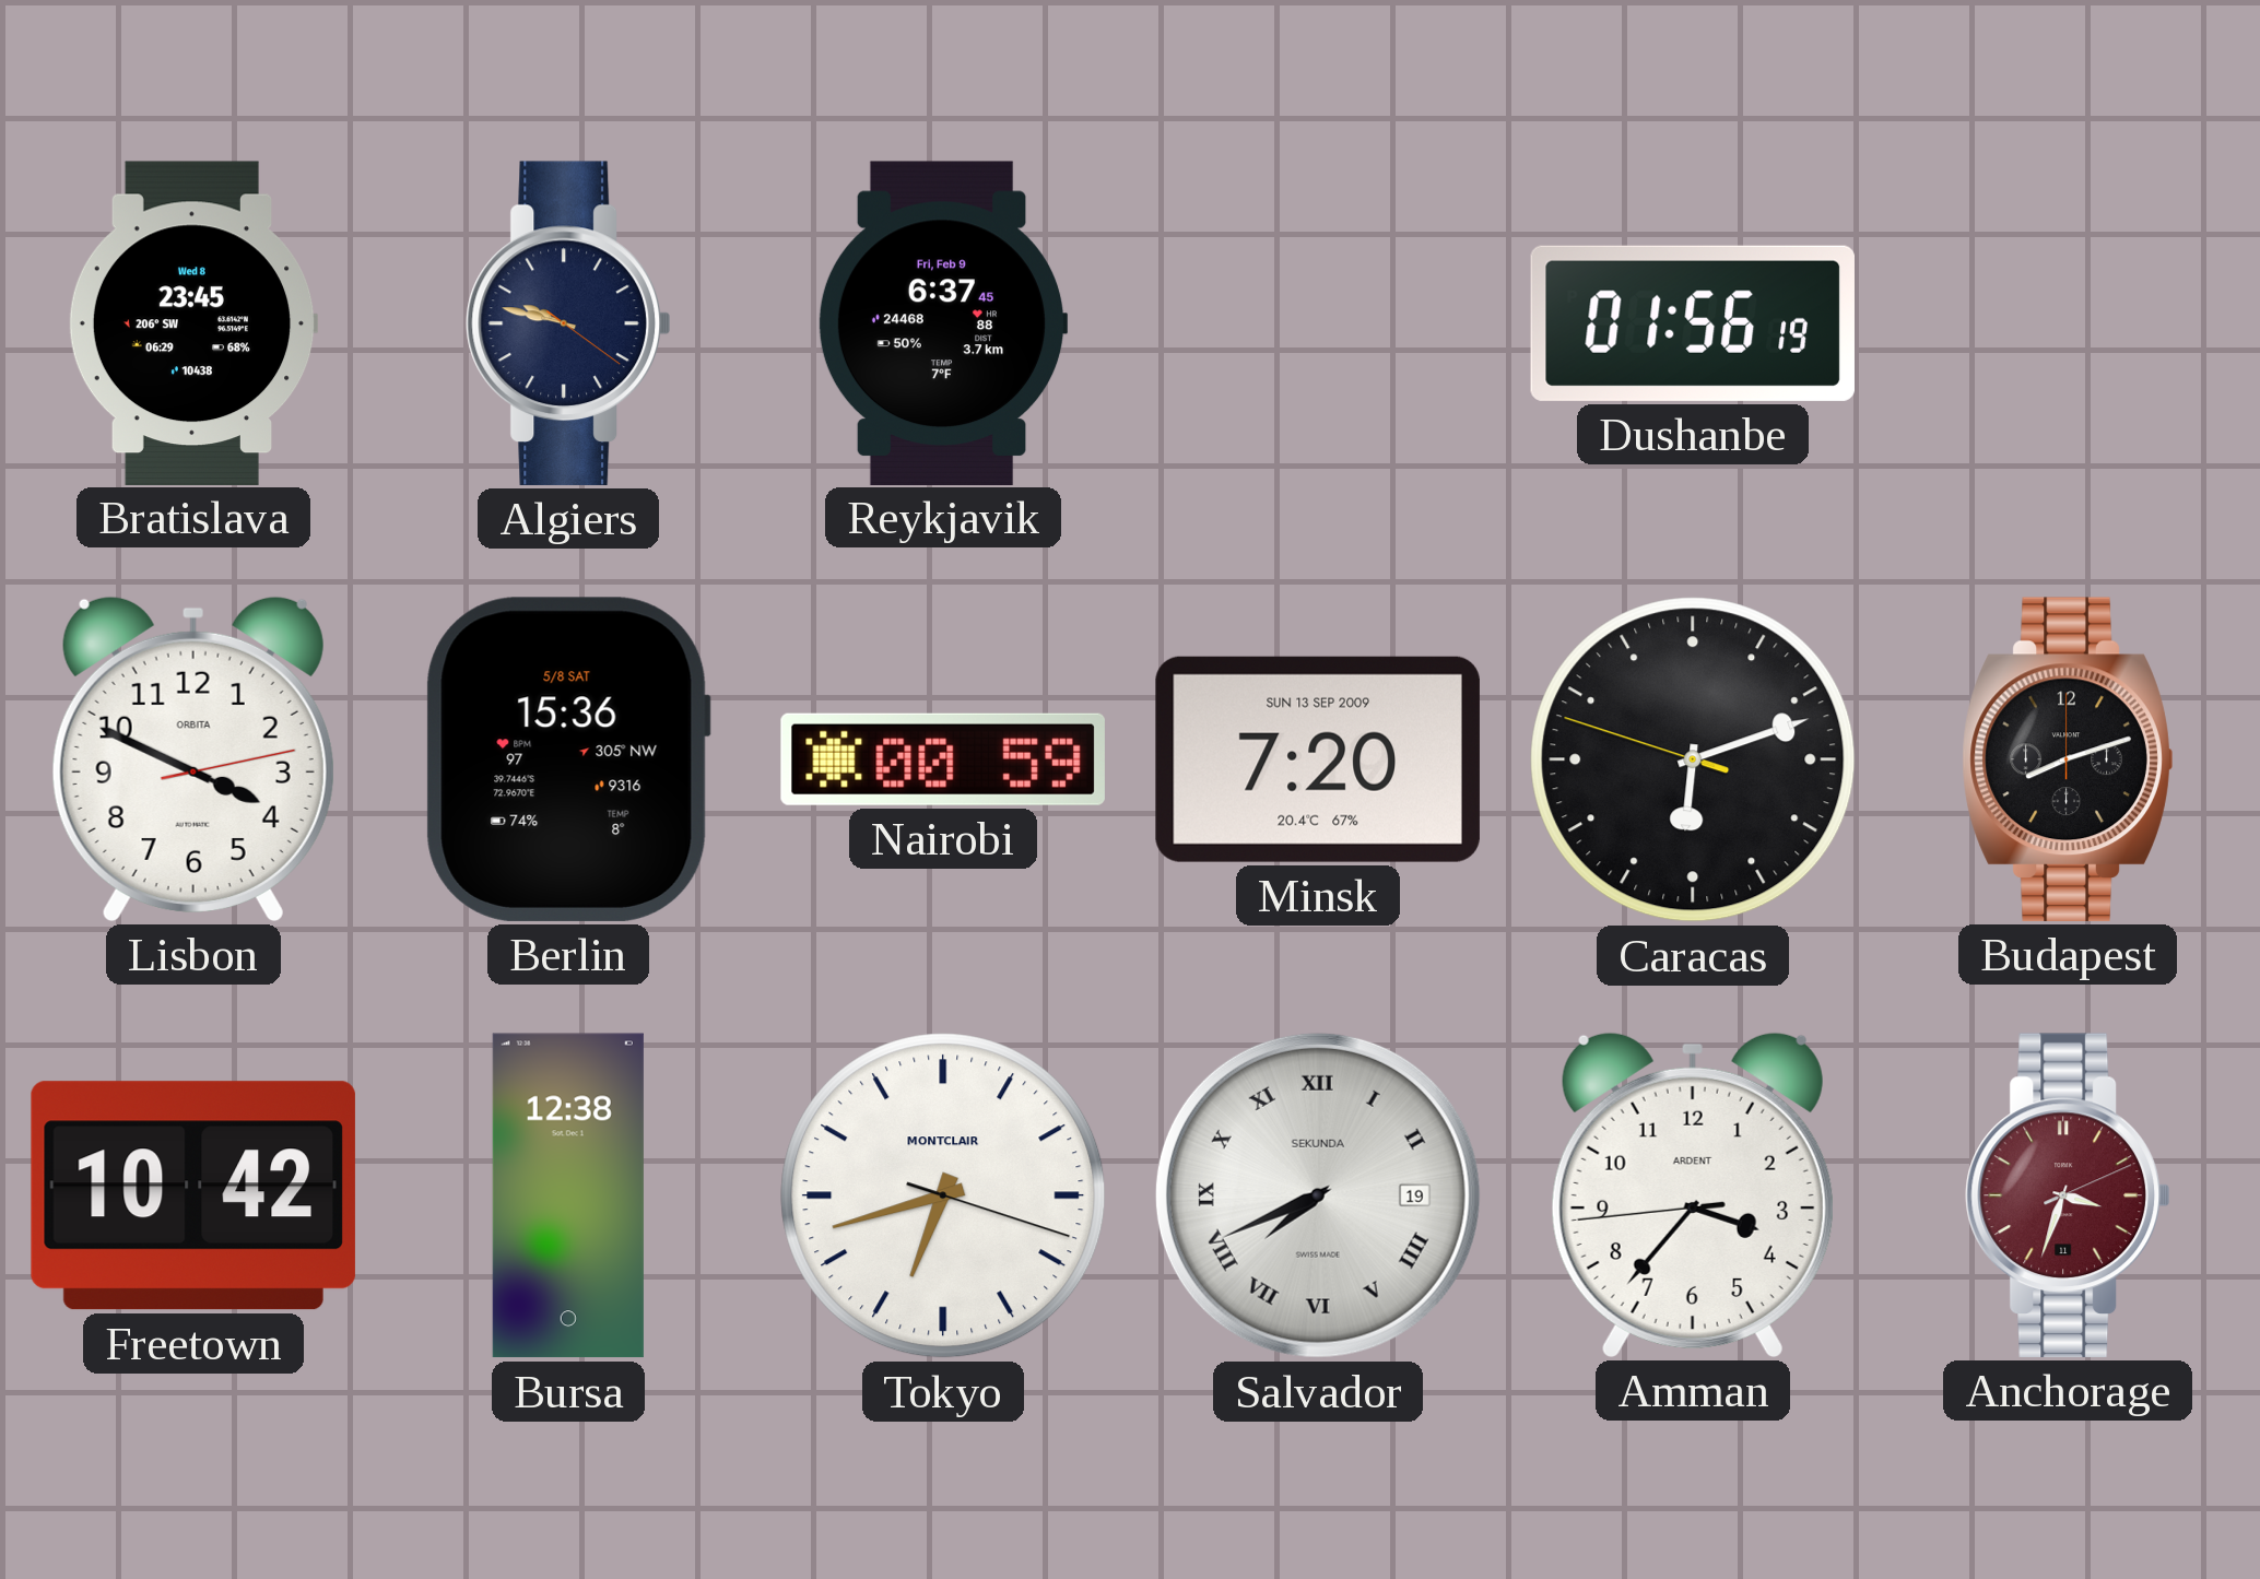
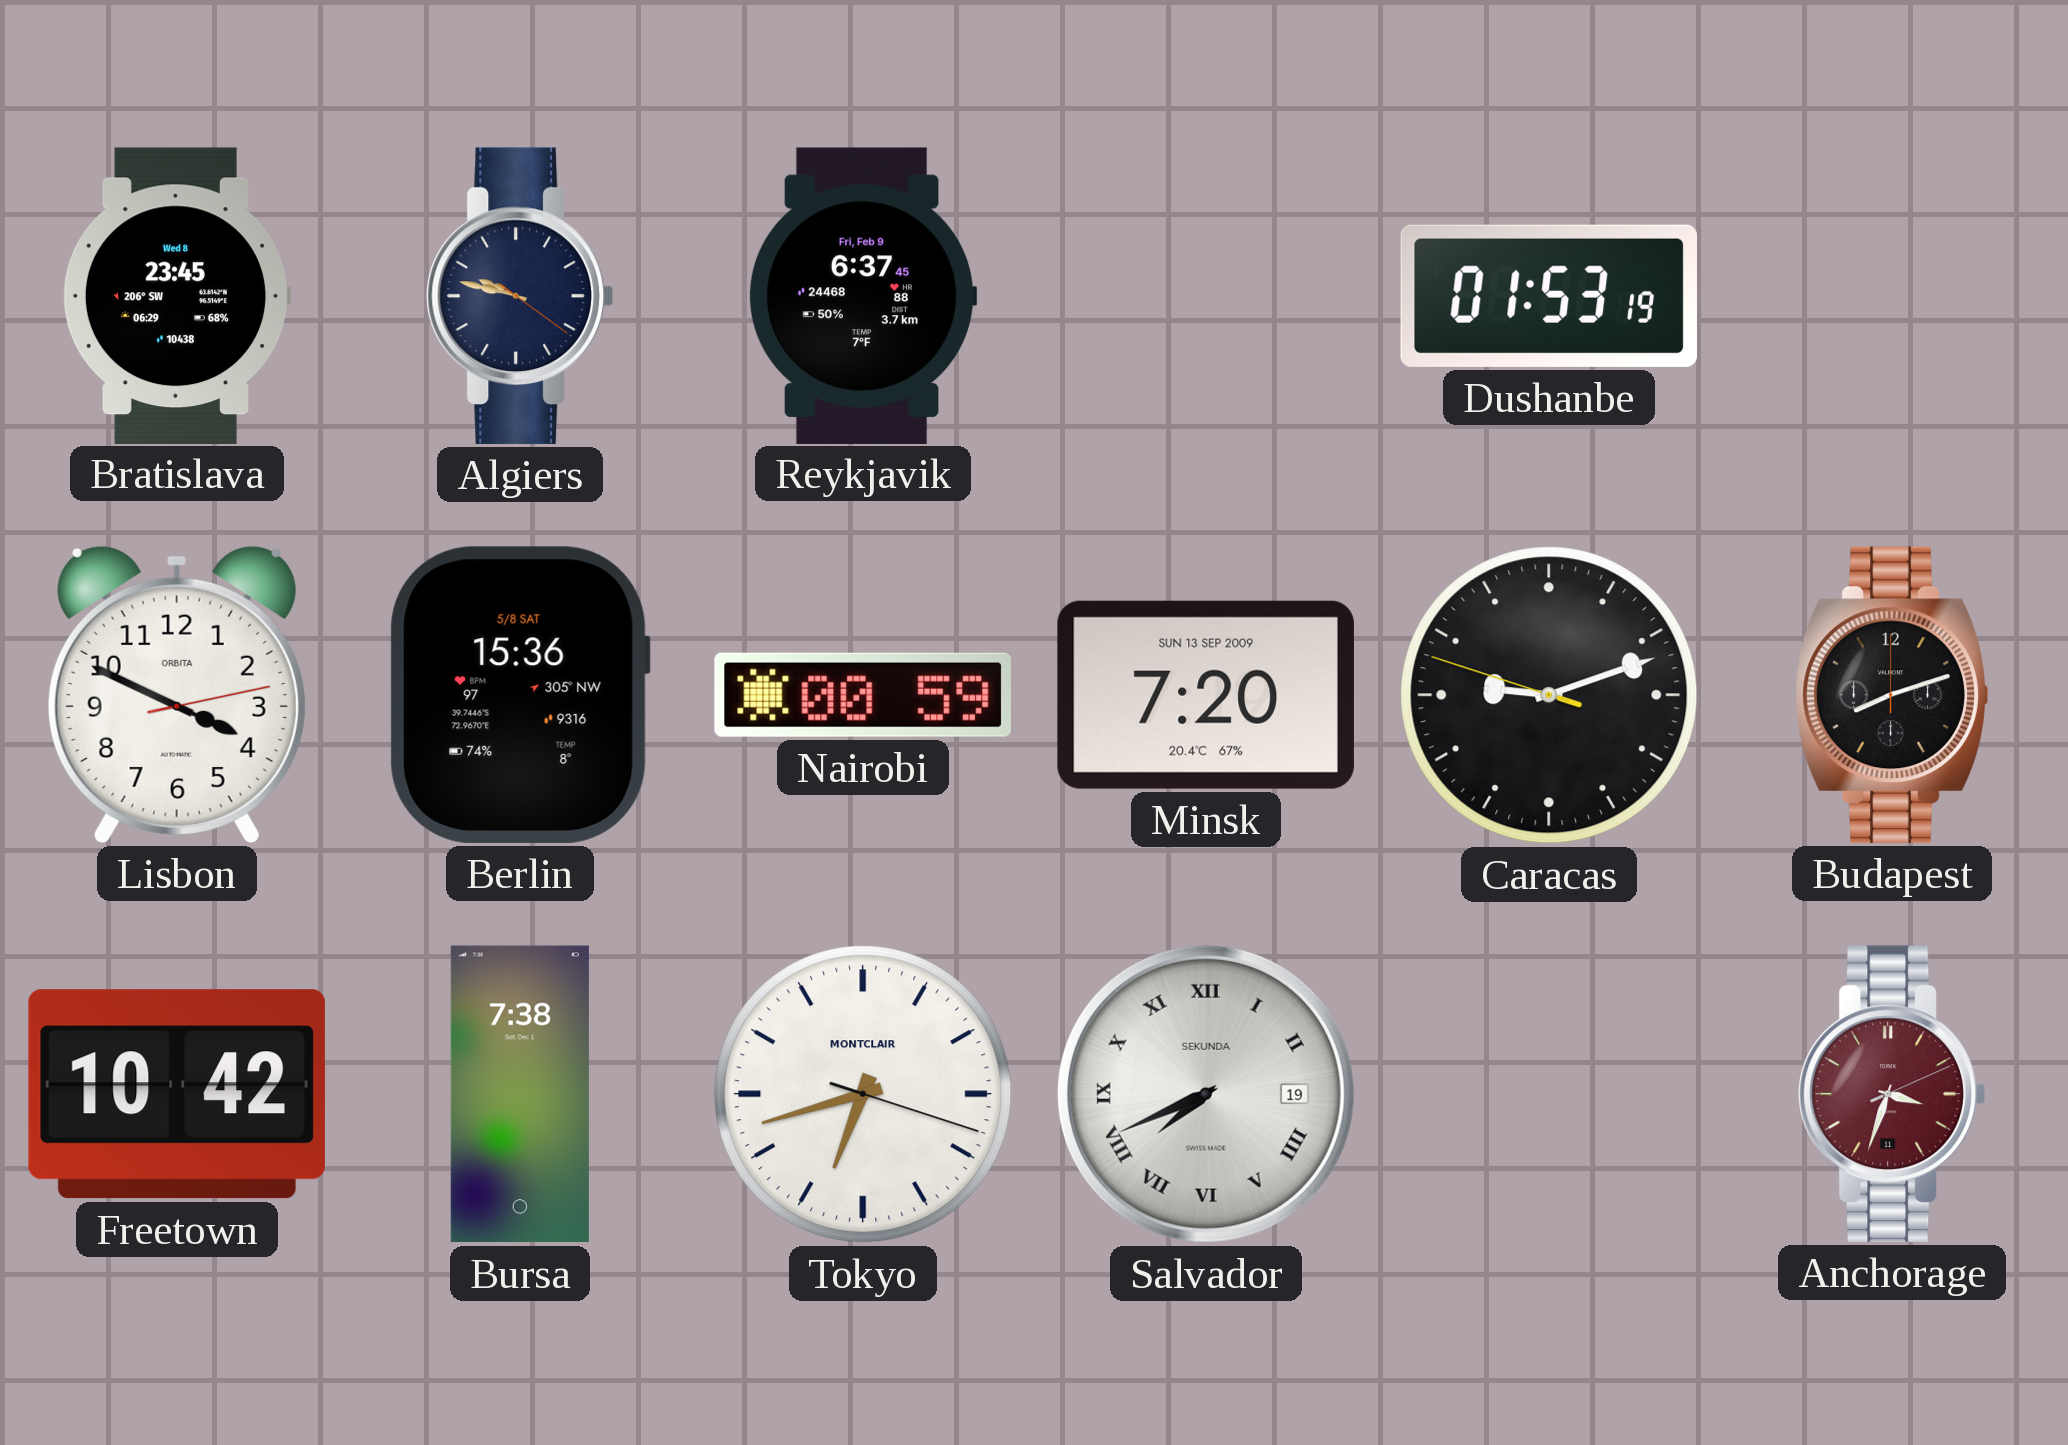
Dushanbe: 01:56 -> 01:53 (1549, 296)
Caracas: 6:11 -> 9:11 (1549, 695)
Bursa: 12:38 -> 7:38 (520, 1094)
Amman: 3:36 -> none (1693, 1194)
